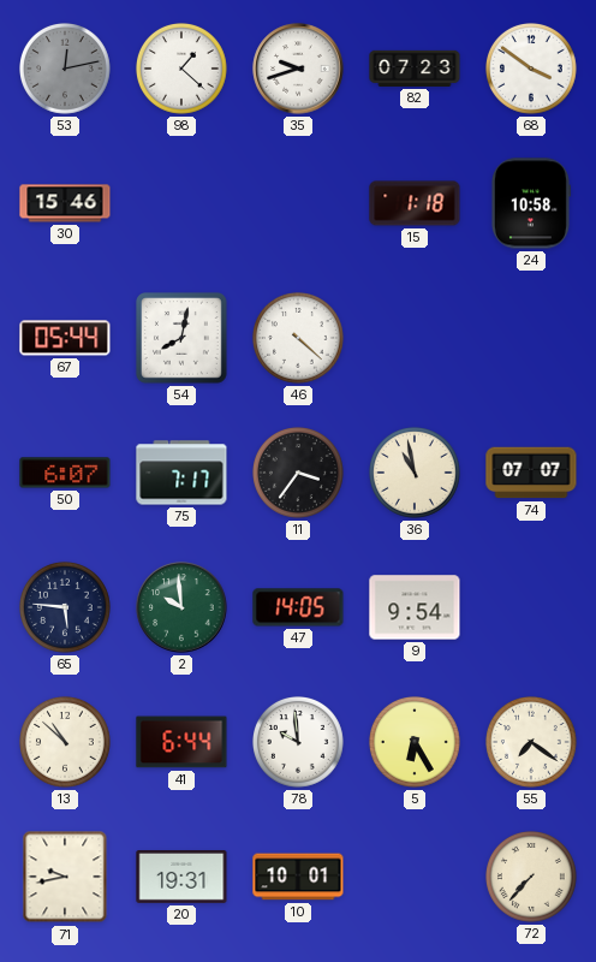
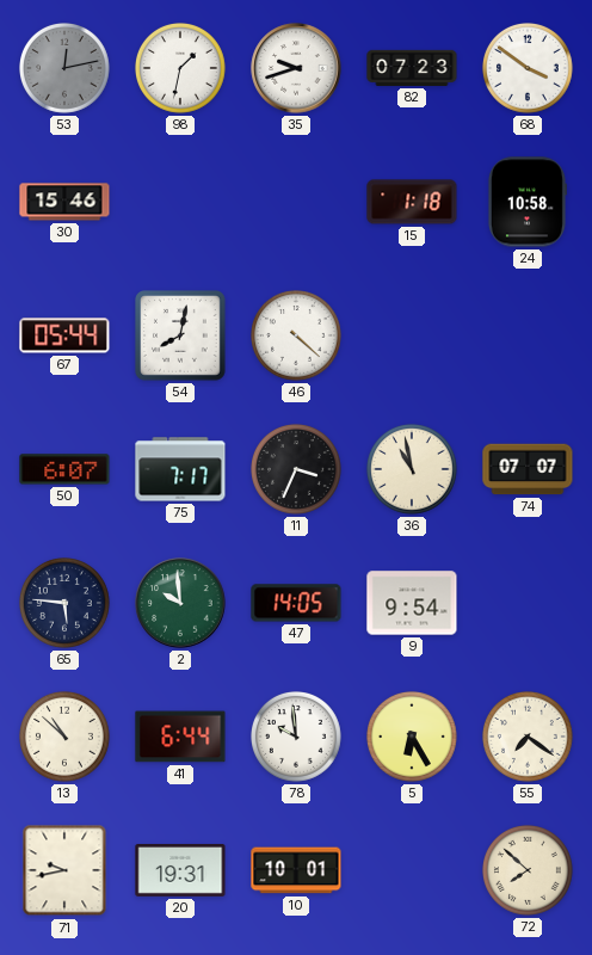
98: 1:22 -> 1:32 (181, 69)
11: 3:36 -> 3:34 (297, 470)
72: 7:37 -> 7:52 (529, 871)
